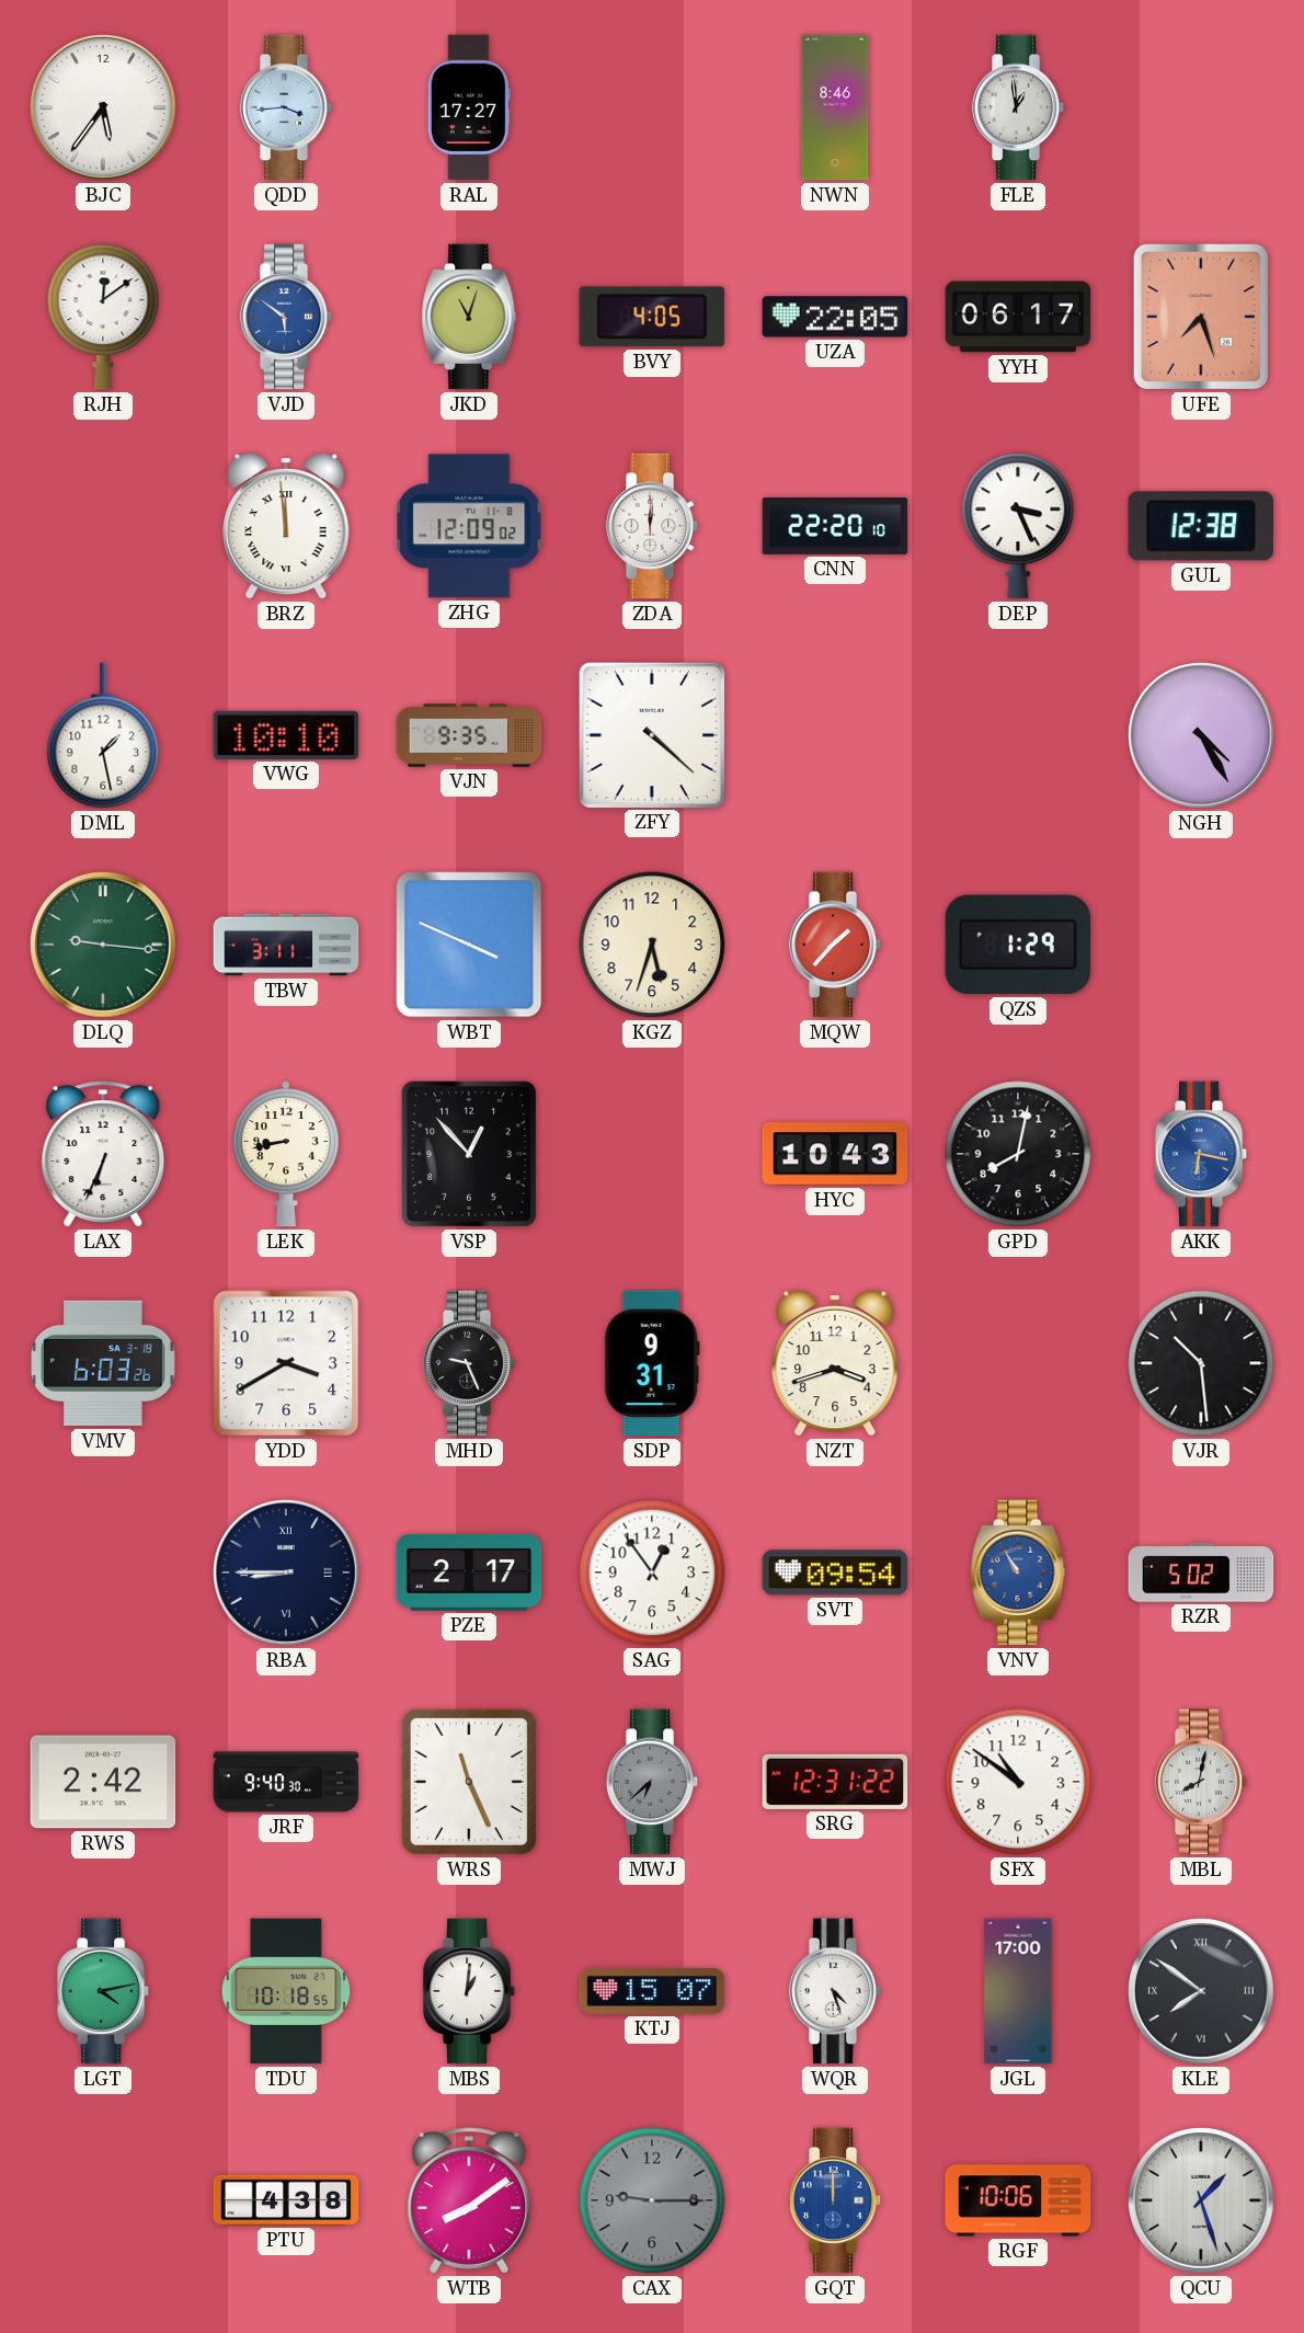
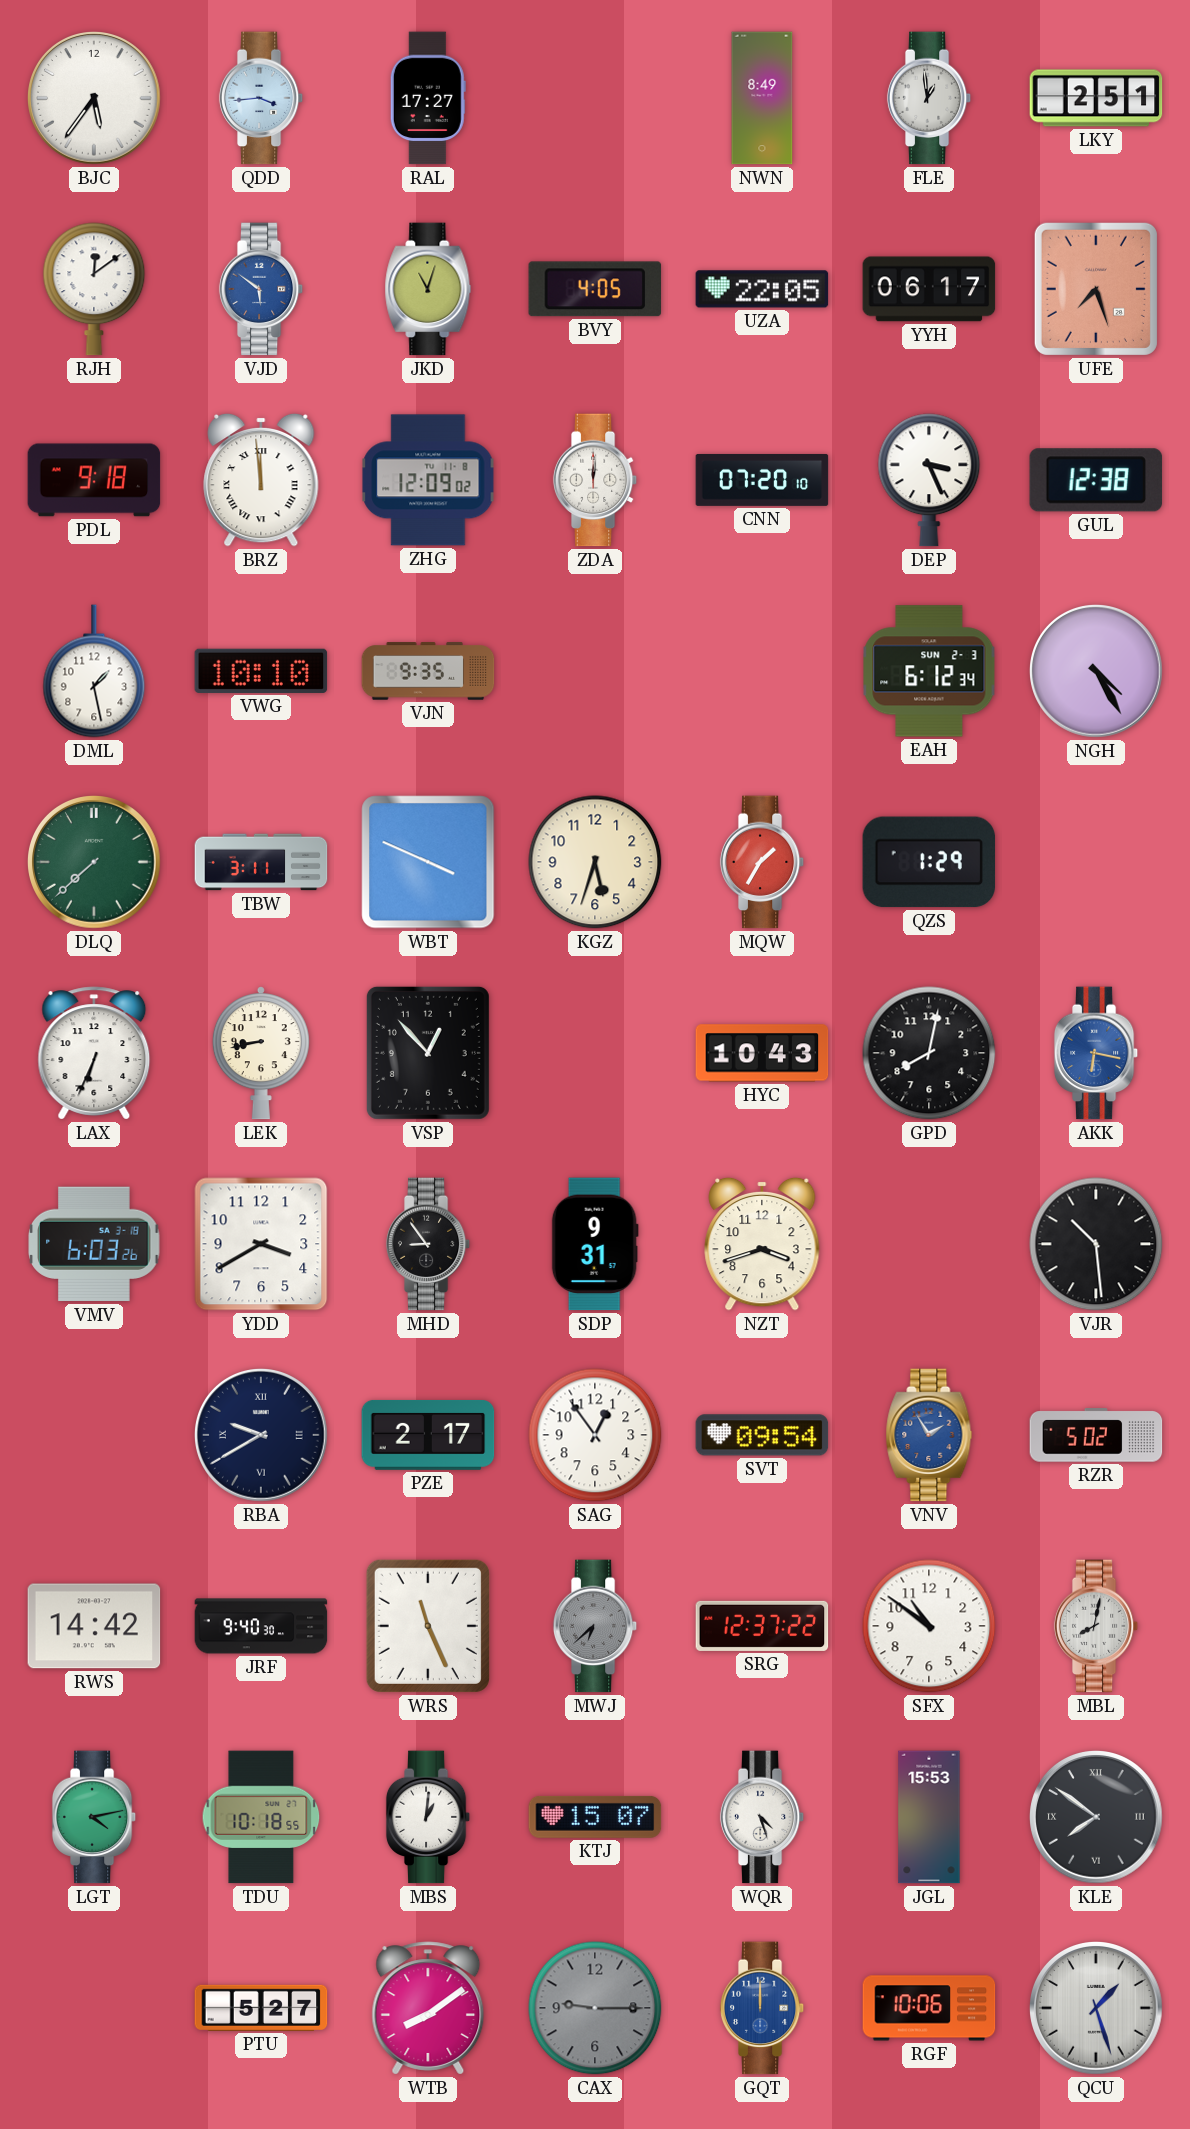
NWN: 8:46 -> 8:49 (762, 98)
LKY: none -> 2:51 (1096, 98)
PDL: none -> 9:18 (94, 480)
CNN: 22:20 -> 07:20 (762, 480)
ZFY: 4:22 -> none (651, 734)
EAH: none -> 6:12 (929, 671)
DLQ: 9:16 -> 7:38 (95, 863)
MQW: 1:37 -> 1:35 (762, 862)
MHD: 9:26 -> 8:54 (428, 1244)
RBA: 8:45 -> 9:40 (262, 1436)
VNV: 10:55 -> 1:55 (929, 1435)
RWS: 2:42 -> 14:42 (94, 1626)
SRG: 12:31 -> 12:37 (762, 1626)
JGL: 17:00 -> 15:53 (929, 1817)
PTU: 4:38 -> 5:27 (261, 2008)
